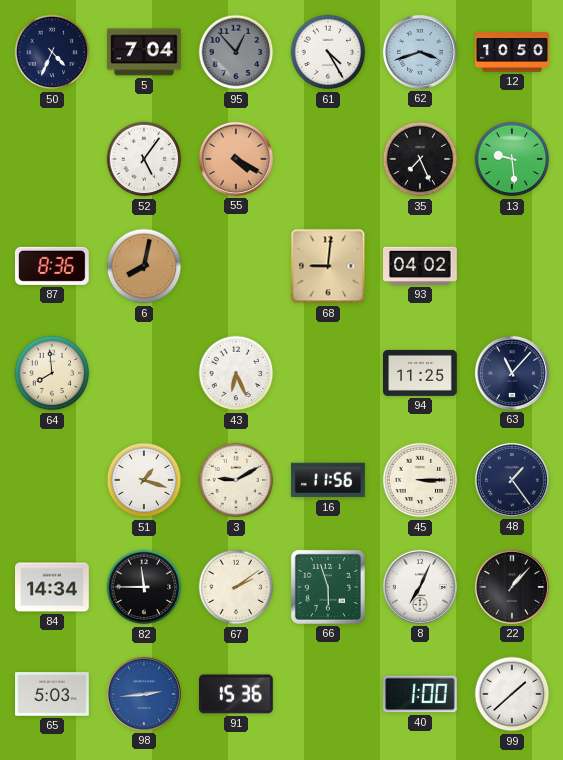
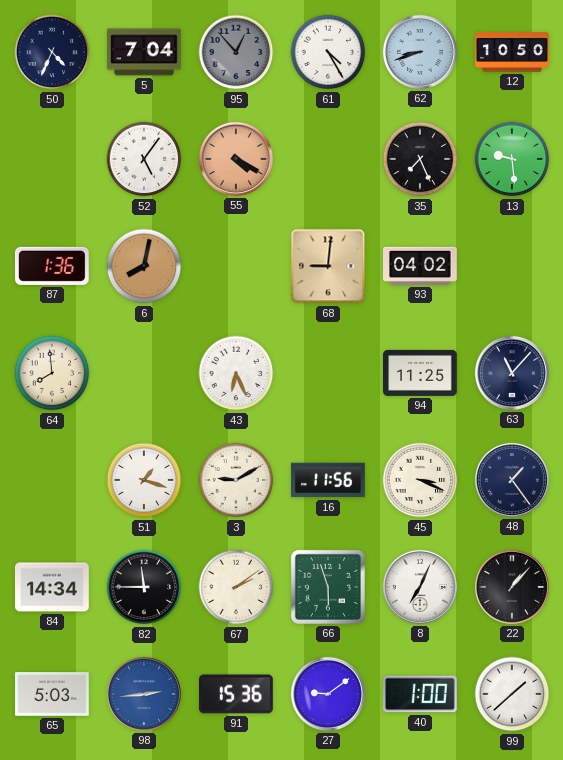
62: 3:42 -> 8:42 (420, 52)
87: 8:36 -> 1:36 (52, 266)
45: 3:15 -> 3:19 (420, 480)
27: none -> 9:09 (328, 694)
